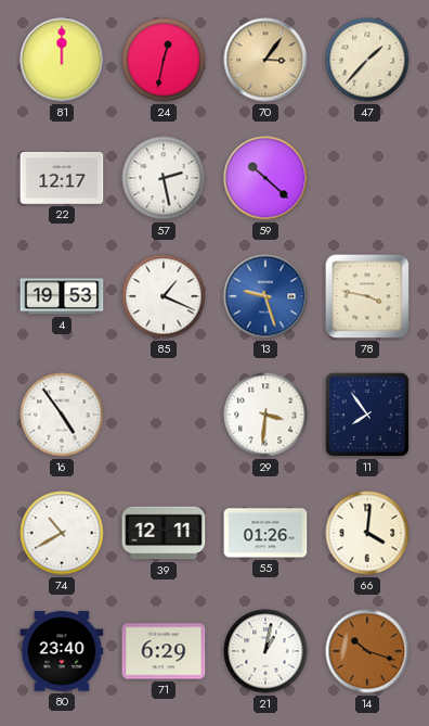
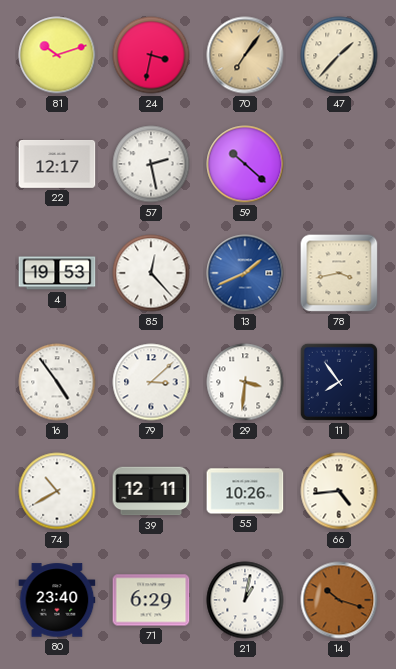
81: 12:00 -> 10:12 (57, 55)
24: 12:32 -> 3:32 (151, 55)
70: 3:06 -> 7:06 (245, 55)
85: 1:19 -> 12:23 (151, 273)
13: 9:27 -> 1:41 (245, 273)
78: 3:47 -> 3:43 (339, 273)
79: none -> 3:08 (151, 382)
55: 01:26 -> 10:26 (245, 491)
66: 4:01 -> 4:44 (339, 491)
